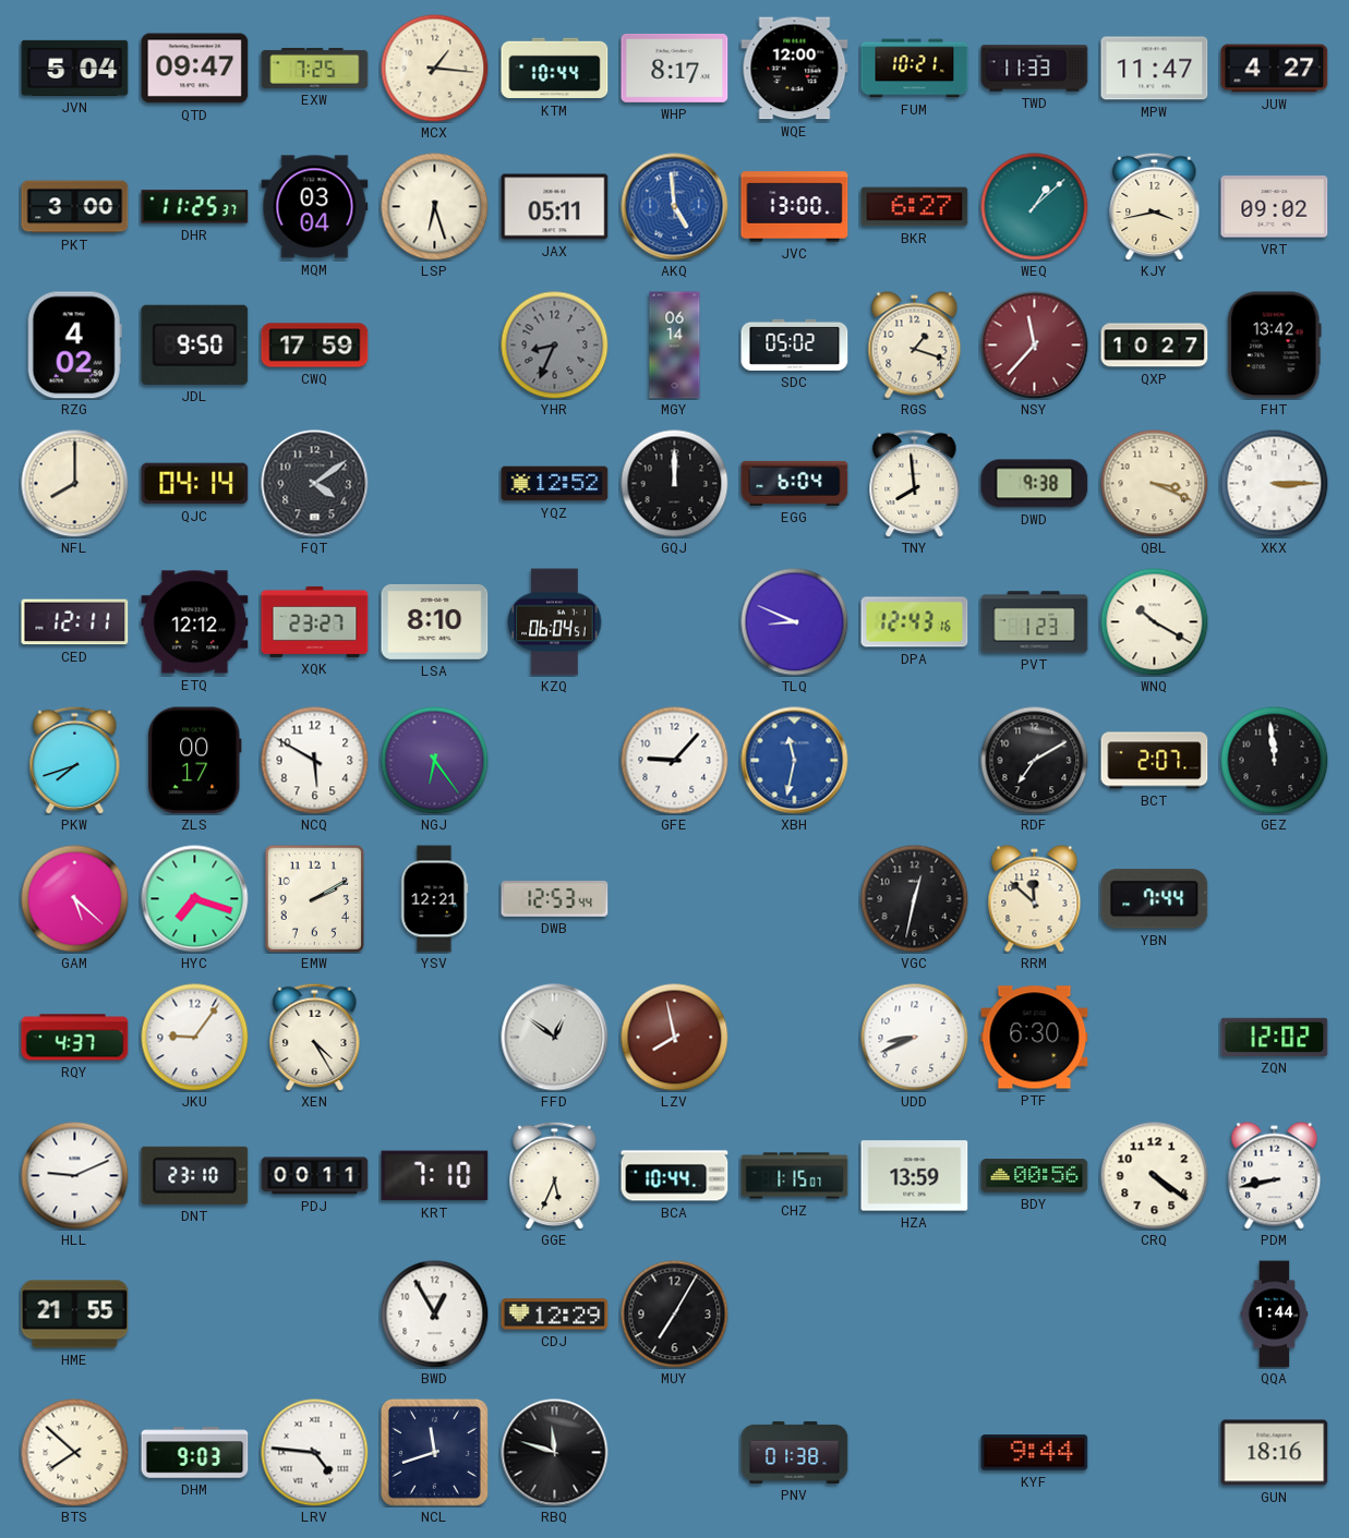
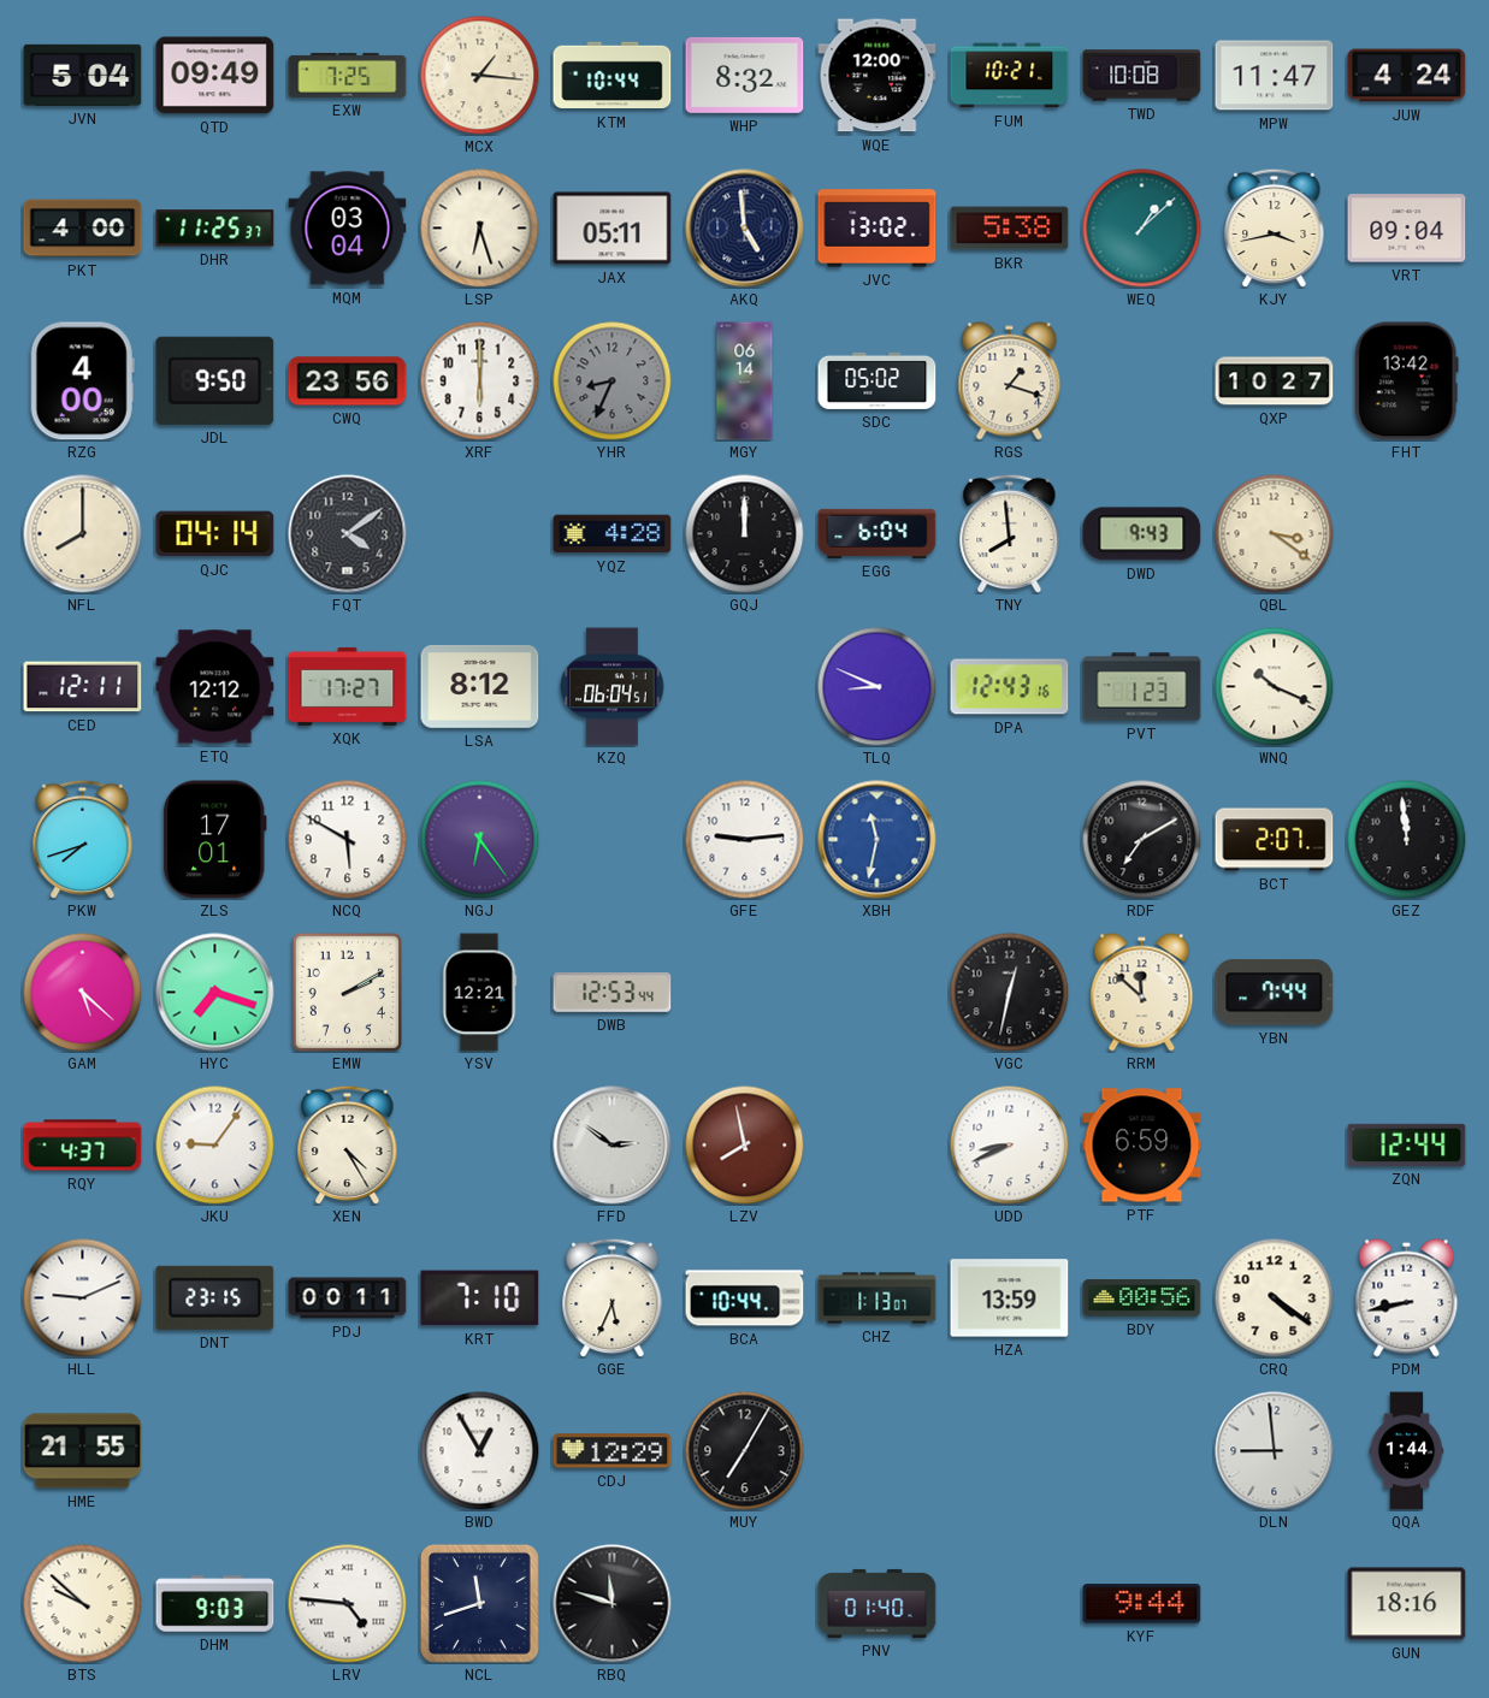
QTD: 09:47 -> 09:49 (215, 76)
WHP: 8:17 -> 8:32 (745, 75)
TWD: 11:33 -> 10:08 (1142, 76)
JUW: 4:27 -> 4:24 (1407, 76)
PKT: 3:00 -> 4:00 (83, 229)
AKQ dial: blue -> navy (745, 229)
JVC: 13:00 -> 13:02 (878, 229)
BKR: 6:27 -> 5:38 (1010, 229)
VRT: 09:02 -> 09:04 (1407, 229)
RZG: 4:02 -> 4:00 (82, 381)
CWQ: 17:59 -> 23:56 (348, 381)
XRF: none -> 6:00 (480, 381)
NSY: 11:37 -> none (1035, 346)
YQZ: 12:52 -> 4:28 (613, 534)
DWD: 9:38 -> 9:43 (1142, 534)
QBL: 3:19 -> 3:21 (1275, 534)
XKX: 3:15 -> none (1275, 484)
XQK: 23:27 -> 17:27 (348, 686)
LSA: 8:10 -> 8:12 (480, 686)
WNQ: 10:20 -> 10:19 (1275, 687)
ZLS: 00:17 -> 17:01 (215, 840)
GFE: 9:07 -> 9:14 (745, 840)
FFD: 12:51 -> 2:51 (613, 1146)
PTF: 6:30 -> 6:59 (1142, 1146)
ZQN: 12:02 -> 12:44 (1407, 1144)
DNT: 23:10 -> 23:15 (215, 1297)
CHZ: 1:15 -> 1:13 (878, 1298)
DLN: none -> 8:59 (1275, 1451)
BTS: 7:52 -> 9:52 (83, 1604)
PNV: 01:38 -> 01:40 (878, 1603)
